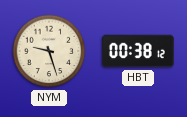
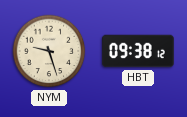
HBT: 00:38 -> 09:38 (138, 51)
